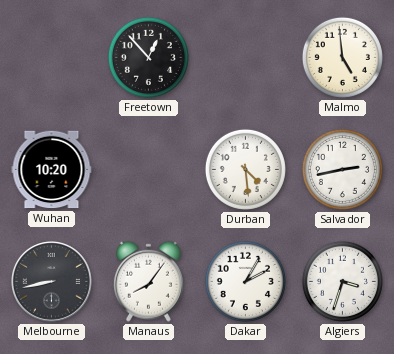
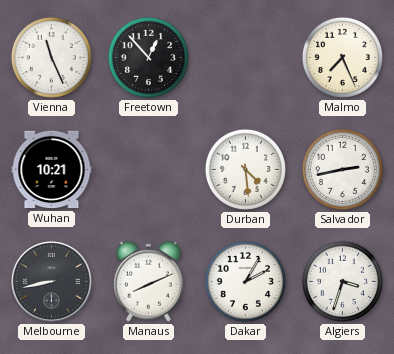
Vienna: none -> 11:26 (51, 57)
Malmo: 4:59 -> 7:26 (342, 57)
Wuhan: 10:20 -> 10:21 (52, 170)
Manaus: 8:06 -> 8:11 (148, 281)
